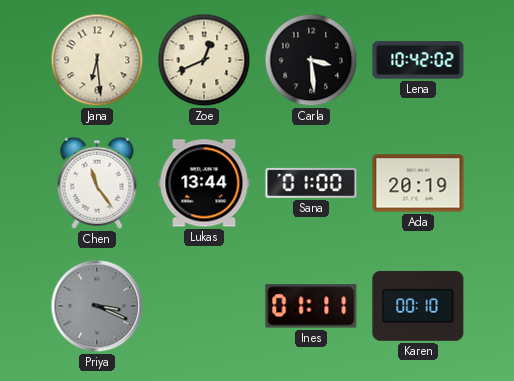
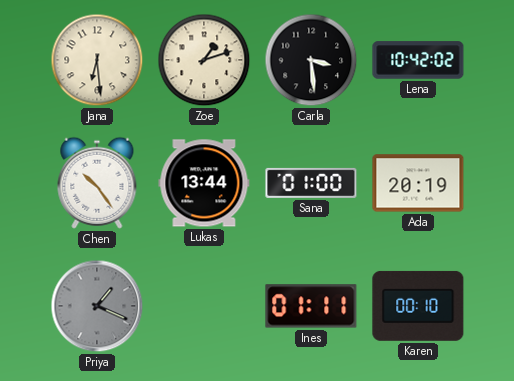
Zoe: 12:41 -> 1:12 (204, 60)
Chen: 11:24 -> 10:24 (97, 183)
Priya: 3:19 -> 1:19 (97, 306)
